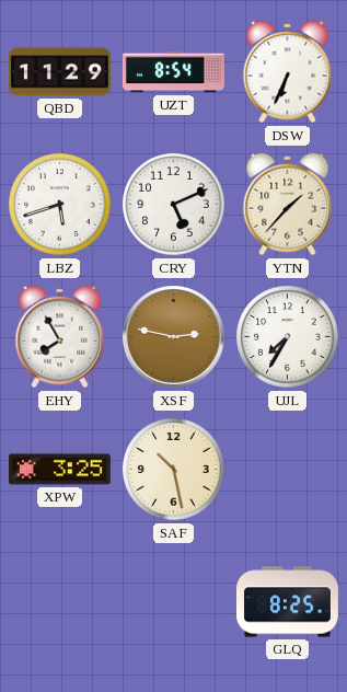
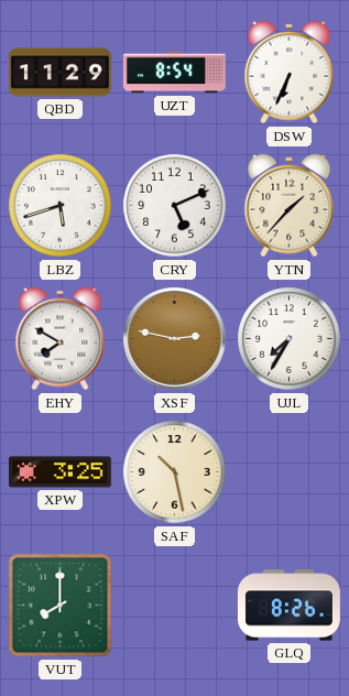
EHY: 7:55 -> 7:50 (61, 339)
VUT: none -> 8:00 (61, 606)
GLQ: 8:25 -> 8:26 (288, 606)
